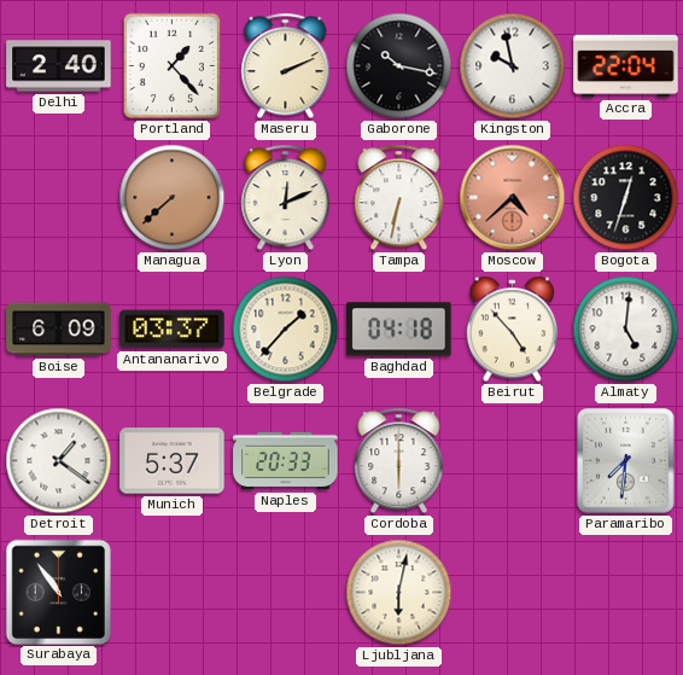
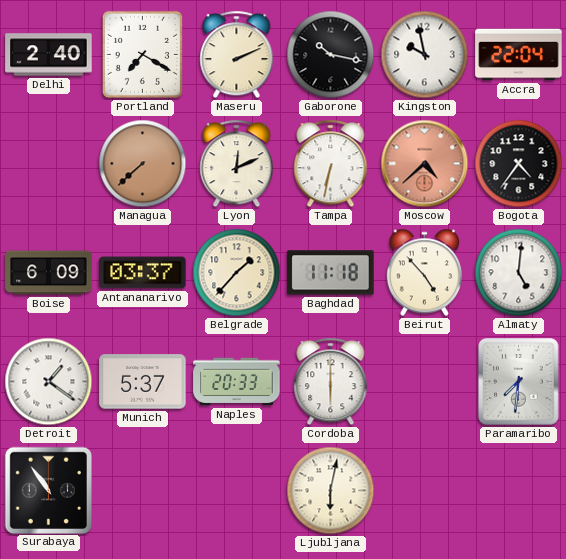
Portland: 1:23 -> 7:20 (142, 54)
Bogota: 12:33 -> 4:36 (519, 164)
Baghdad: 04:18 -> 11:18 (331, 273)
